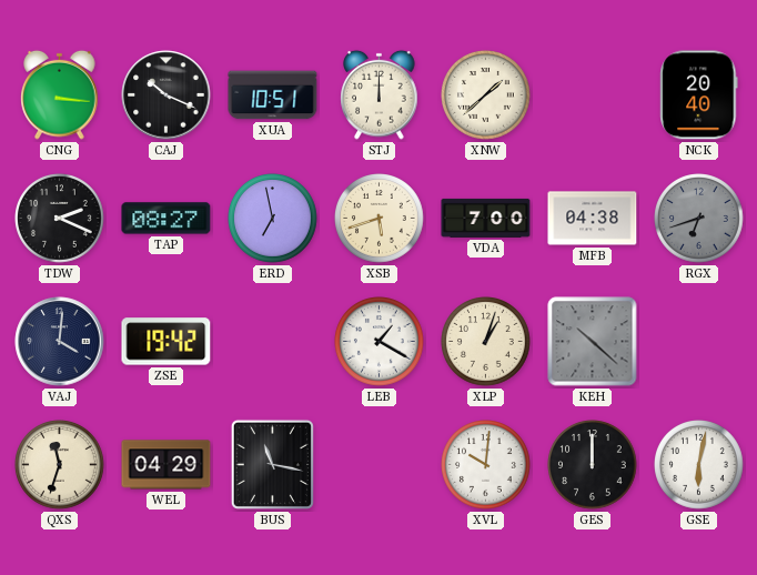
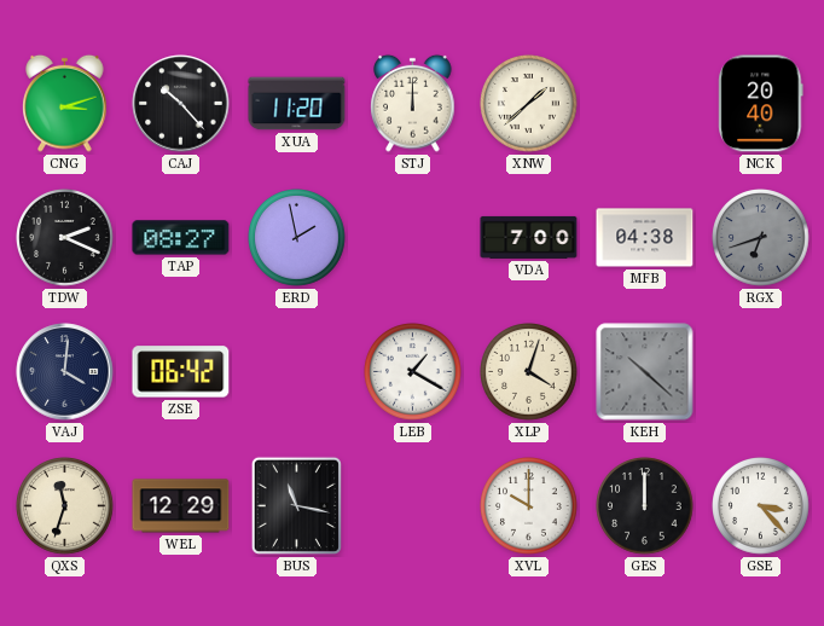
CNG: 3:16 -> 3:12 (65, 103)
CAJ: 10:19 -> 10:23 (181, 104)
XUA: 10:51 -> 11:20 (297, 104)
ERD: 6:58 -> 1:58 (297, 238)
XSB: 5:42 -> none (380, 219)
ZSE: 19:42 -> 06:42 (181, 372)
XLP: 1:03 -> 4:03 (529, 372)
WEL: 04:29 -> 12:29 (181, 506)
XVL: 10:01 -> 10:00 (529, 506)
GSE: 6:02 -> 3:23 (761, 506)
